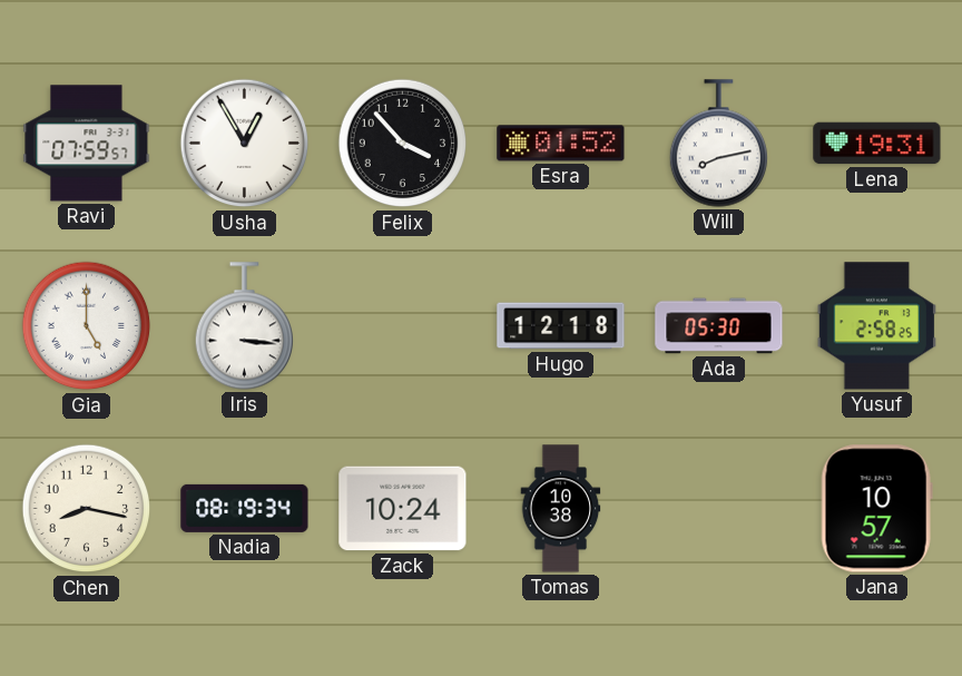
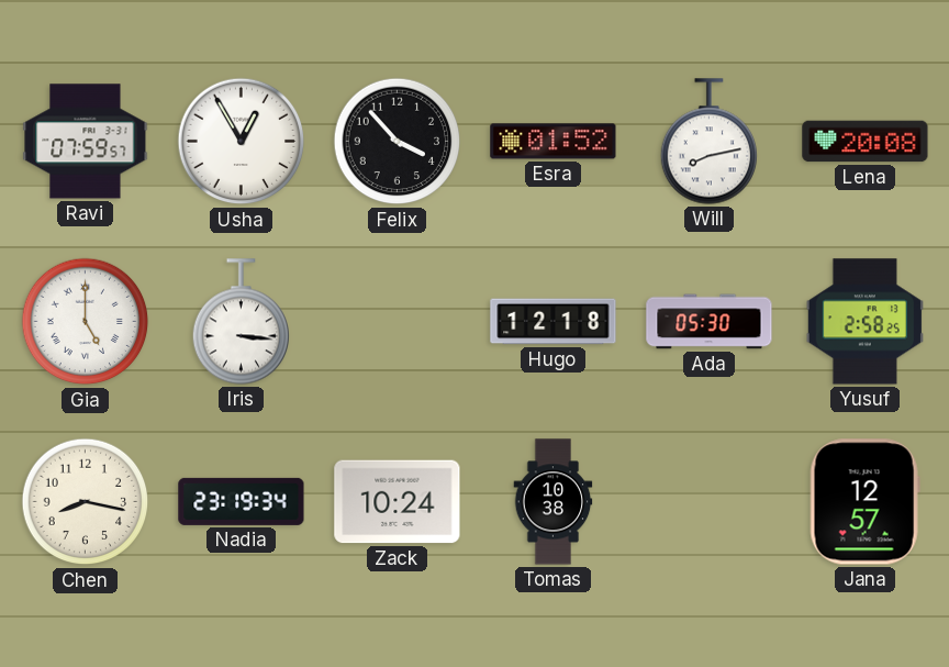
Lena: 19:31 -> 20:08 (866, 142)
Nadia: 08:19 -> 23:19 (242, 501)
Jana: 10:57 -> 12:57 (864, 502)
